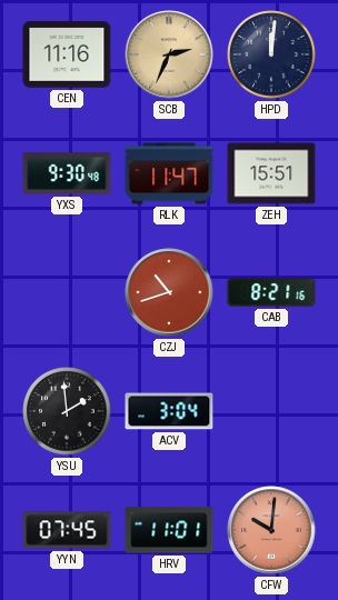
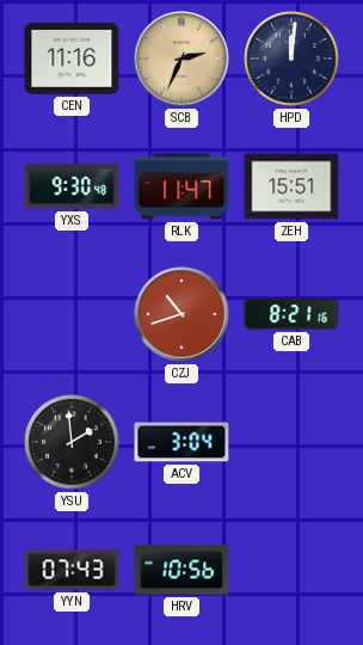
YYN: 07:45 -> 07:43 (72, 570)
HRV: 11:01 -> 10:56 (181, 570)
CFW: 10:01 -> none (271, 530)
